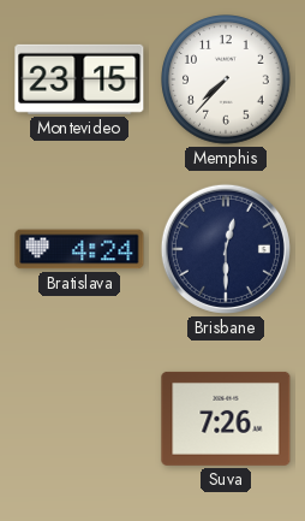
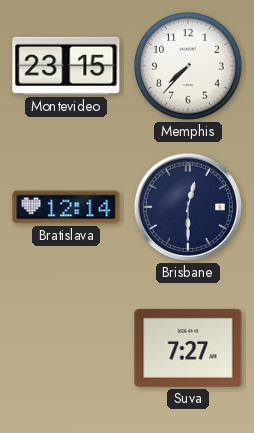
Bratislava: 4:24 -> 12:14 (66, 207)
Suva: 7:26 -> 7:27 (188, 348)
